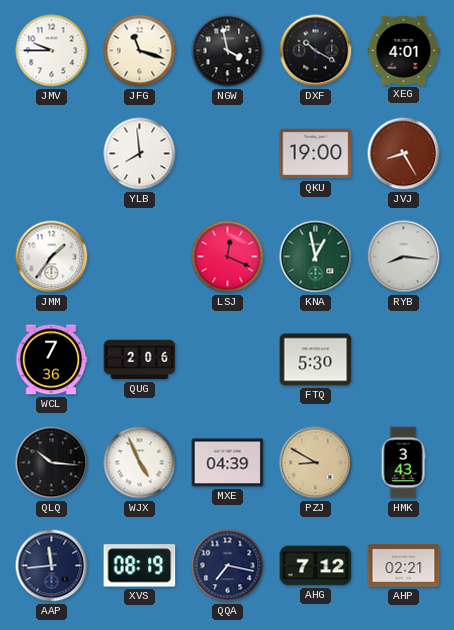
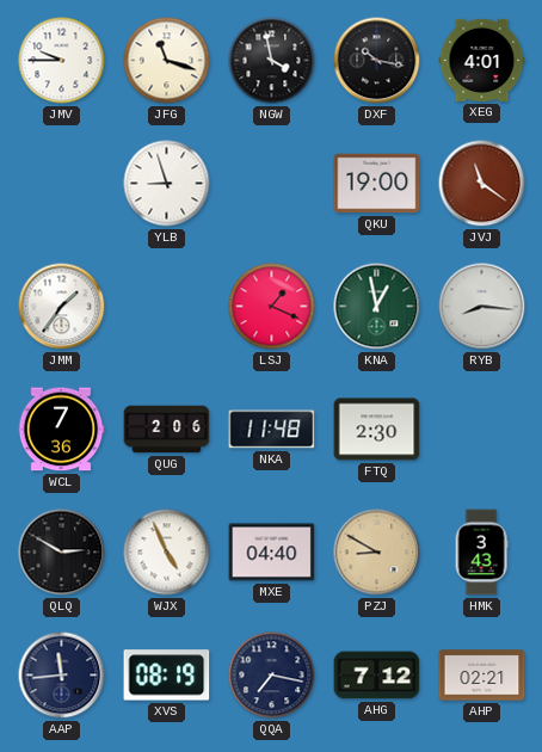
DXF: 10:20 -> 10:17 (377, 61)
YLB: 7:59 -> 8:57 (167, 184)
JVJ: 8:25 -> 11:21 (482, 184)
LSJ: 12:19 -> 1:19 (272, 307)
NKA: none -> 11:48 (272, 430)
FTQ: 5:30 -> 2:30 (377, 430)
QLQ: 10:16 -> 2:50 (62, 553)
MXE: 04:39 -> 04:40 (272, 553)
